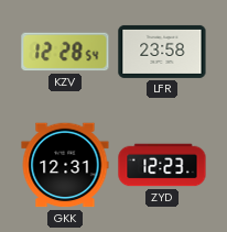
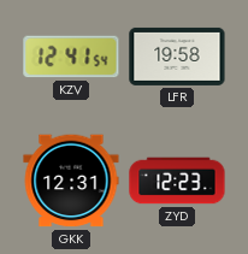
KZV: 12:28 -> 12:41 (71, 57)
LFR: 23:58 -> 19:58 (177, 57)
